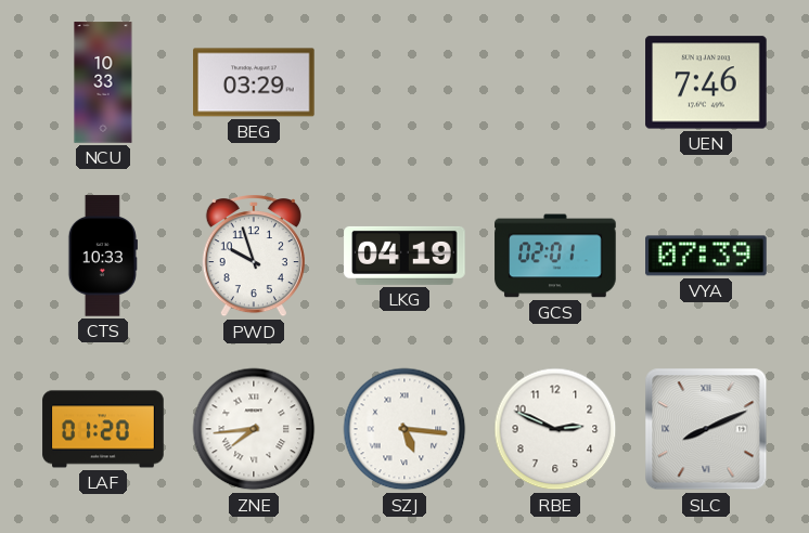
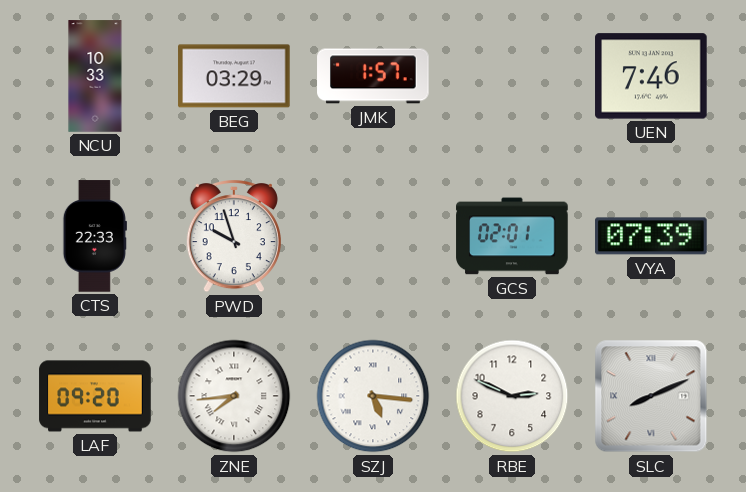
JMK: none -> 1:57 (373, 76)
CTS: 10:33 -> 22:33 (95, 236)
LKG: 04:19 -> none (404, 256)
LAF: 01:20 -> 09:20 (95, 396)
